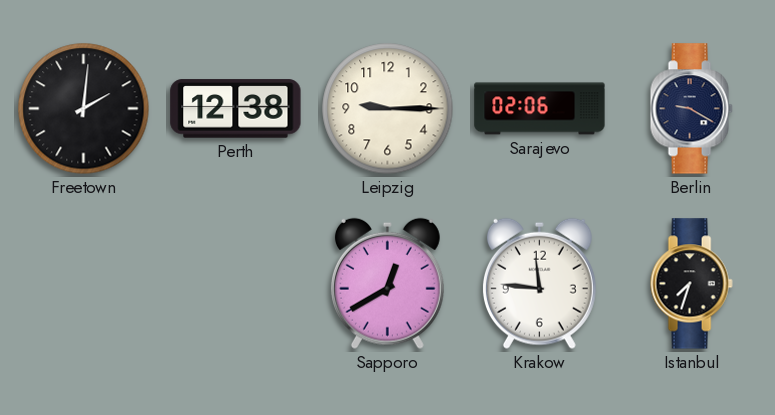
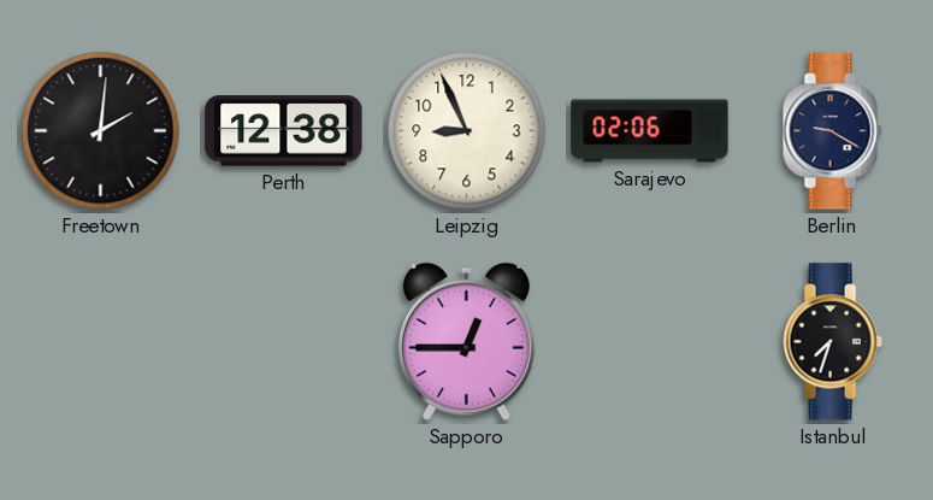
Leipzig: 9:15 -> 8:56 (467, 131)
Sapporo: 12:40 -> 12:45 (466, 341)
Krakow: 11:46 -> none (539, 283)
